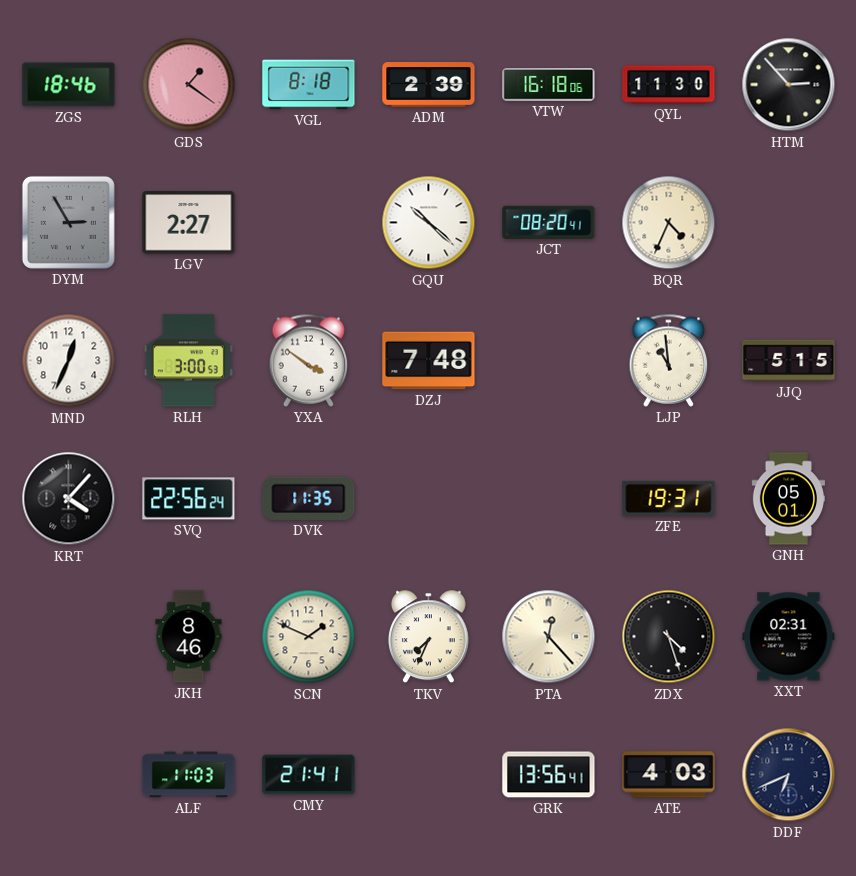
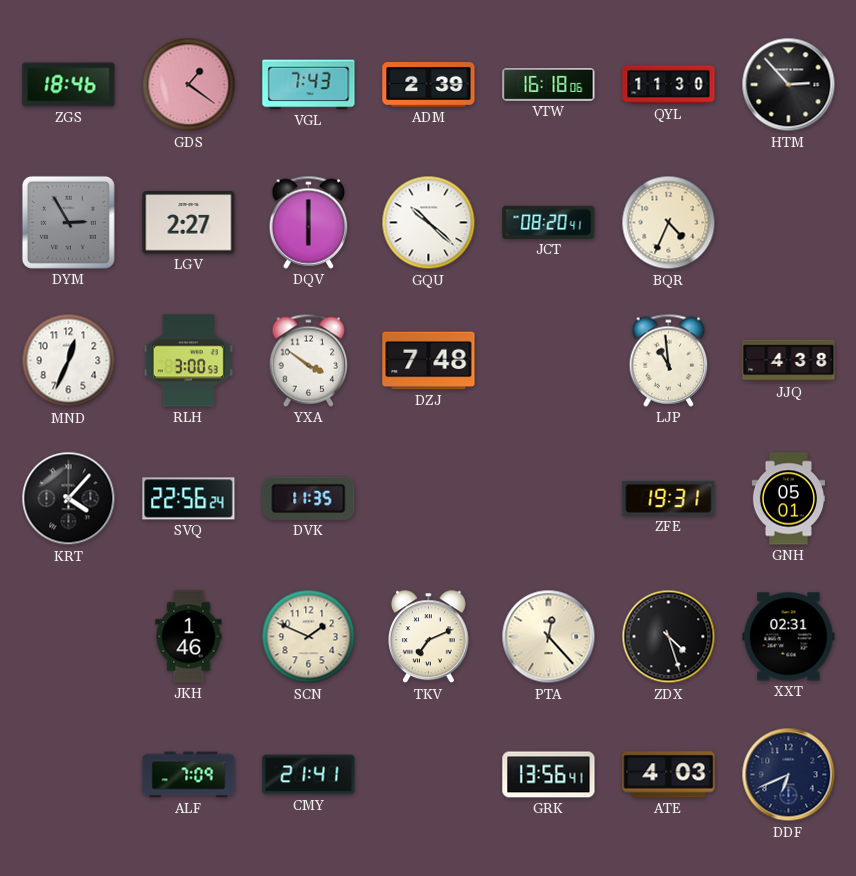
VGL: 8:18 -> 7:43 (309, 85)
DQV: none -> 6:00 (309, 222)
JJQ: 5:15 -> 4:38 (789, 361)
JKH: 8:46 -> 1:46 (189, 637)
TKV: 7:34 -> 7:11 (428, 637)
ALF: 11:03 -> 7:09 (189, 775)
